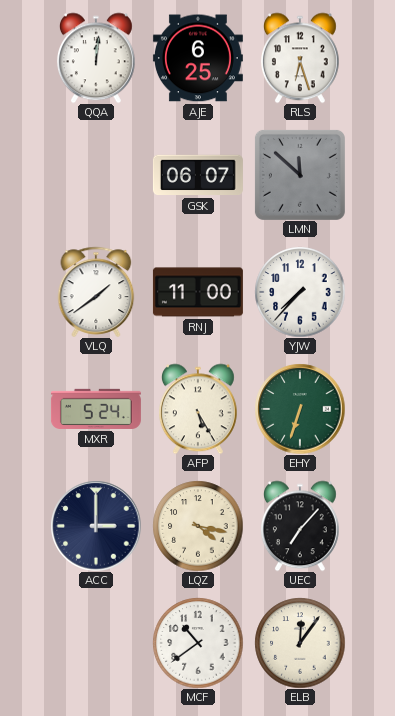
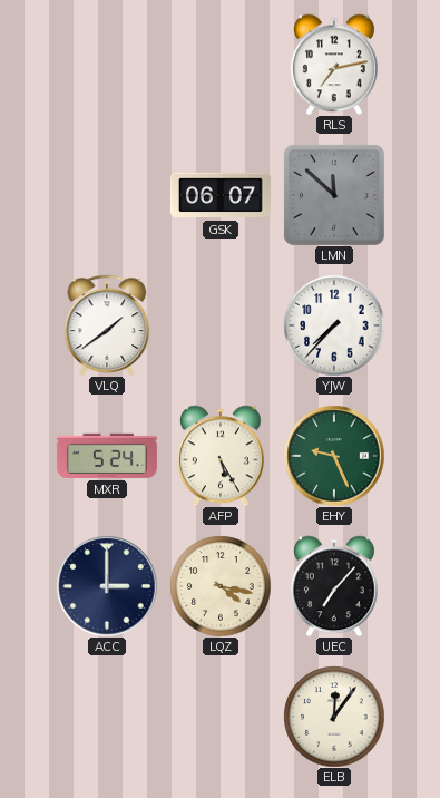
QQA: 12:01 -> none (96, 58)
AJE: 6:25 -> none (198, 58)
RLS: 6:27 -> 7:13 (334, 65)
RNJ: 11:00 -> none (198, 292)
EHY: 6:33 -> 9:26 (334, 456)
MCF: 10:39 -> none (198, 643)
